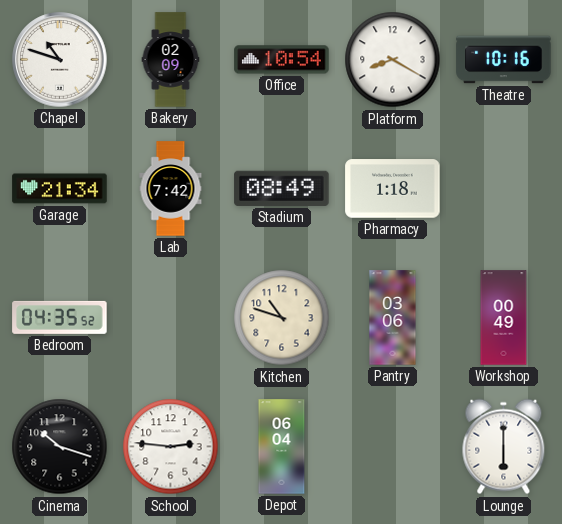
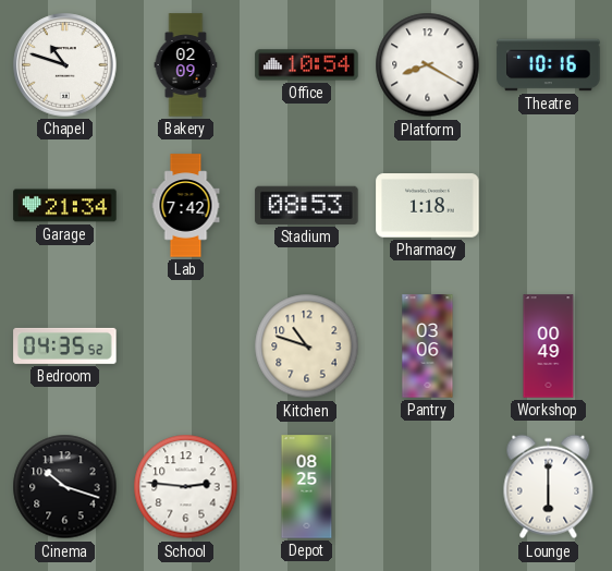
Stadium: 08:49 -> 08:53 (307, 205)
Depot: 06:04 -> 08:25 (307, 487)
